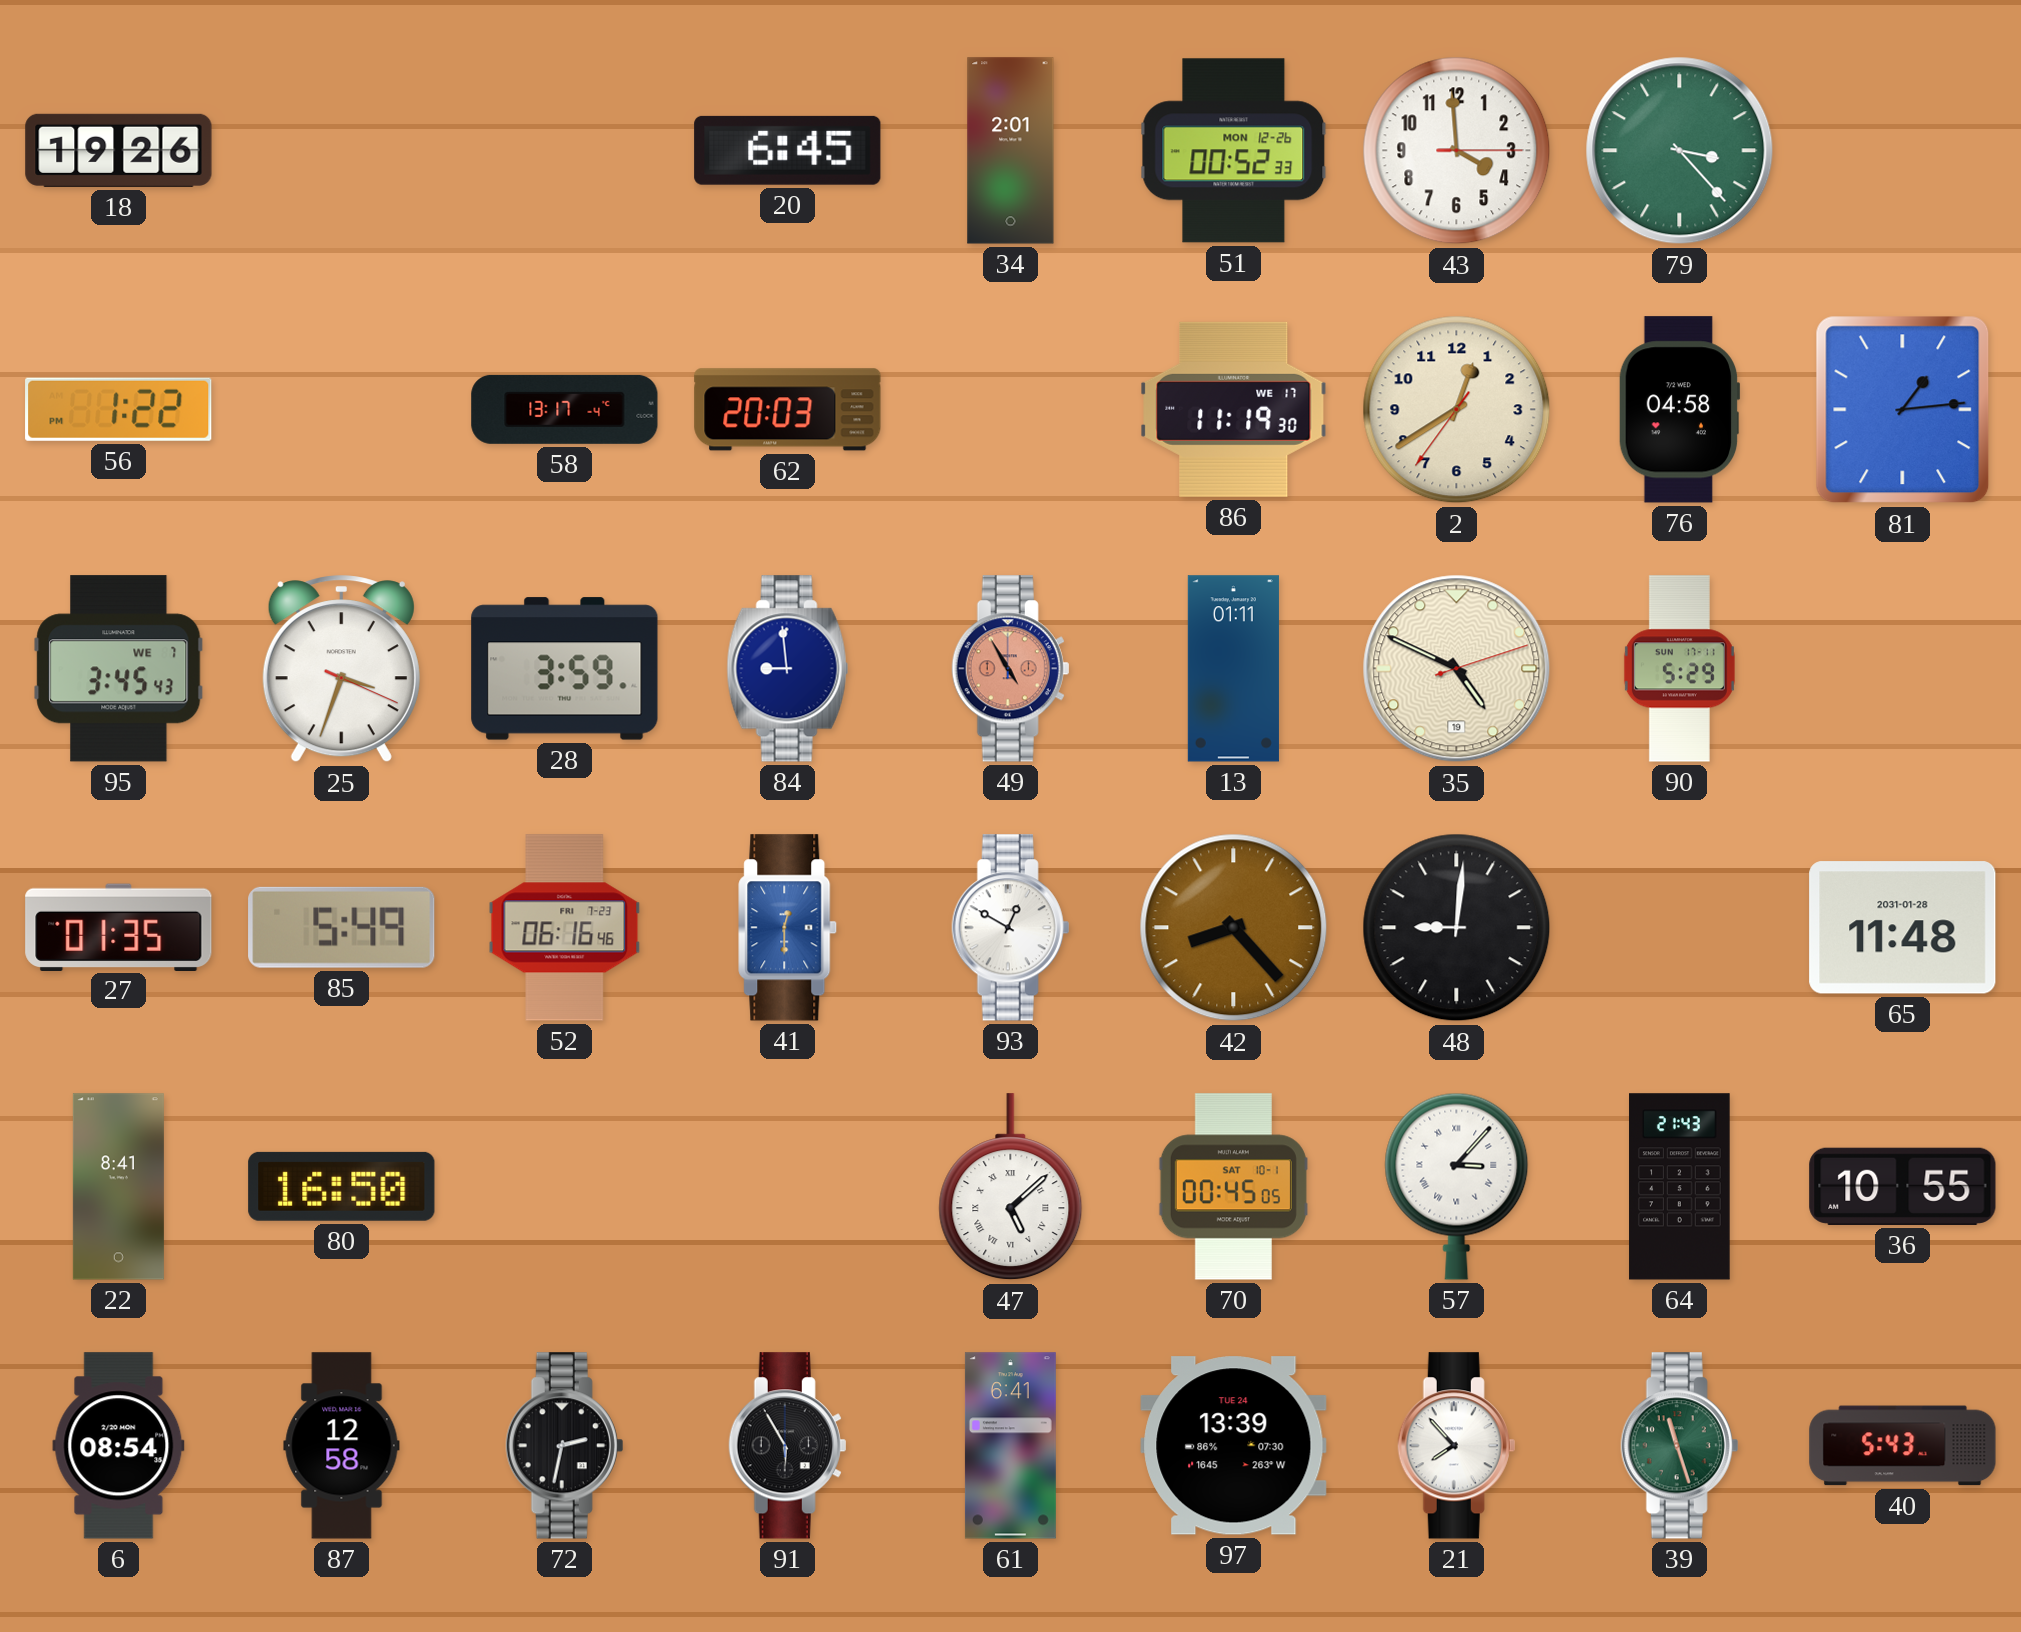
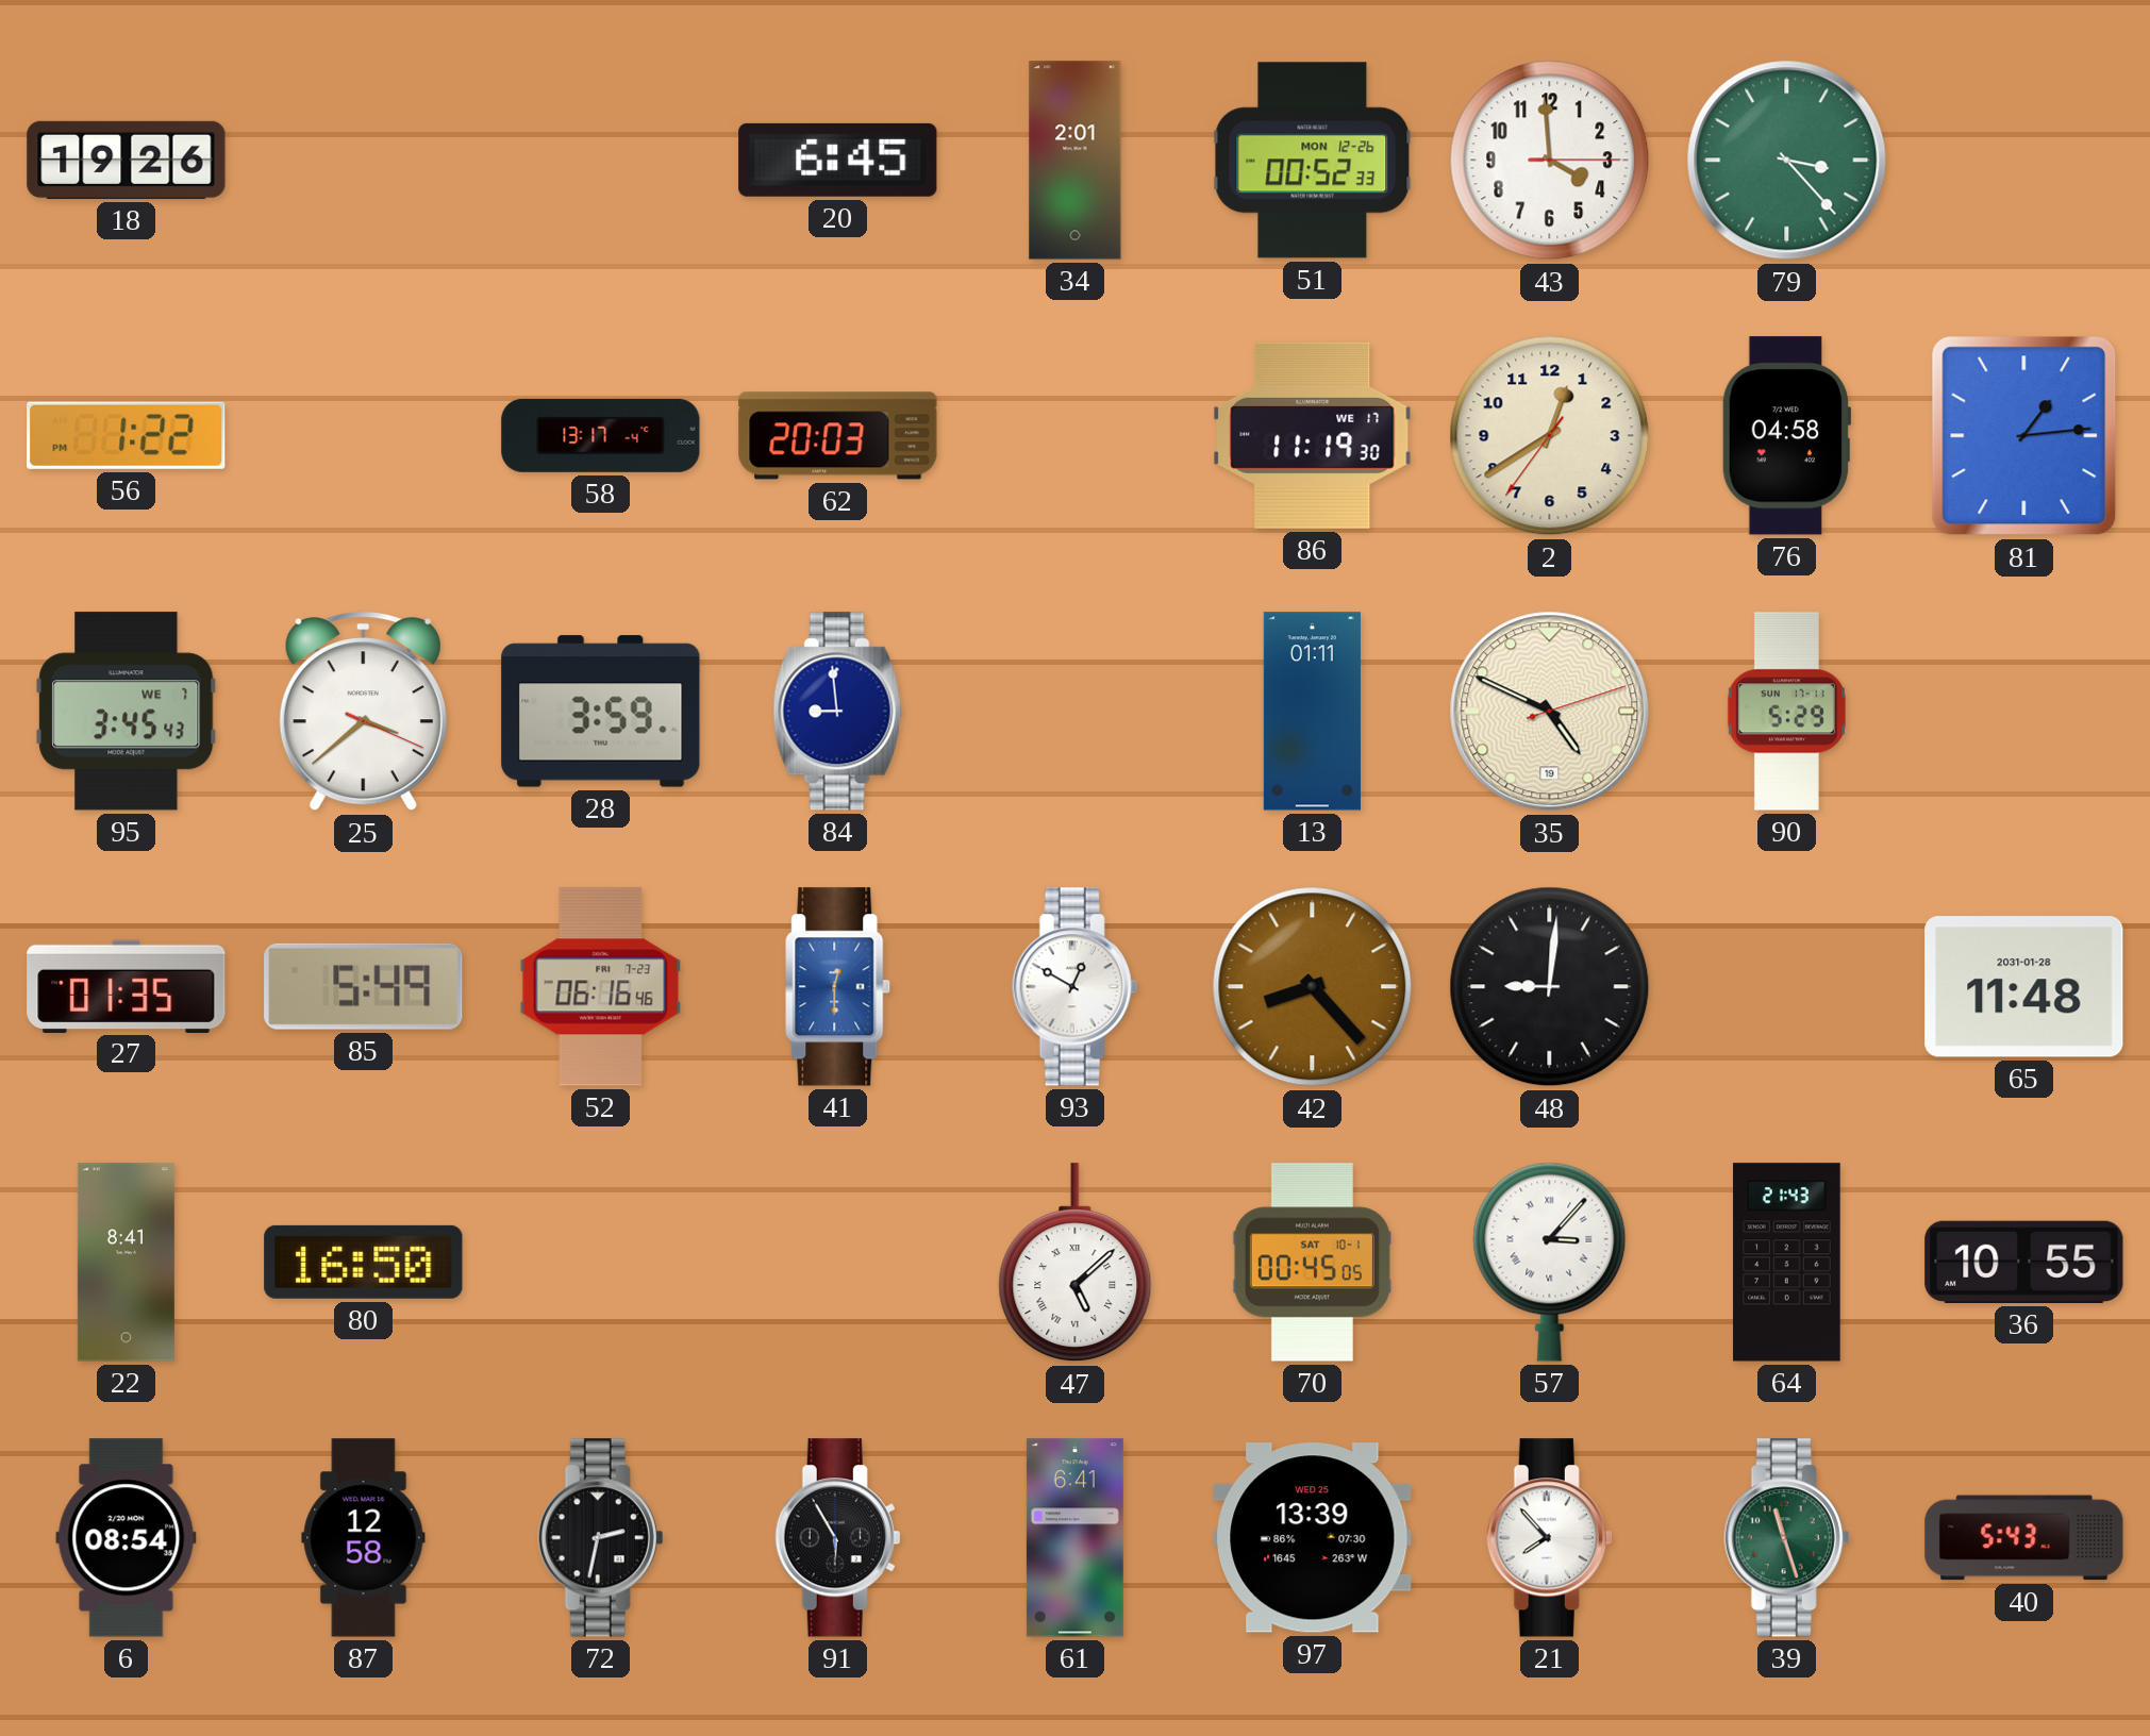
25: 3:33 -> 3:38 (363, 712)
49: 4:55 -> none (1011, 669)
97 date: TUE 24 -> WED 25 (1313, 1538)
